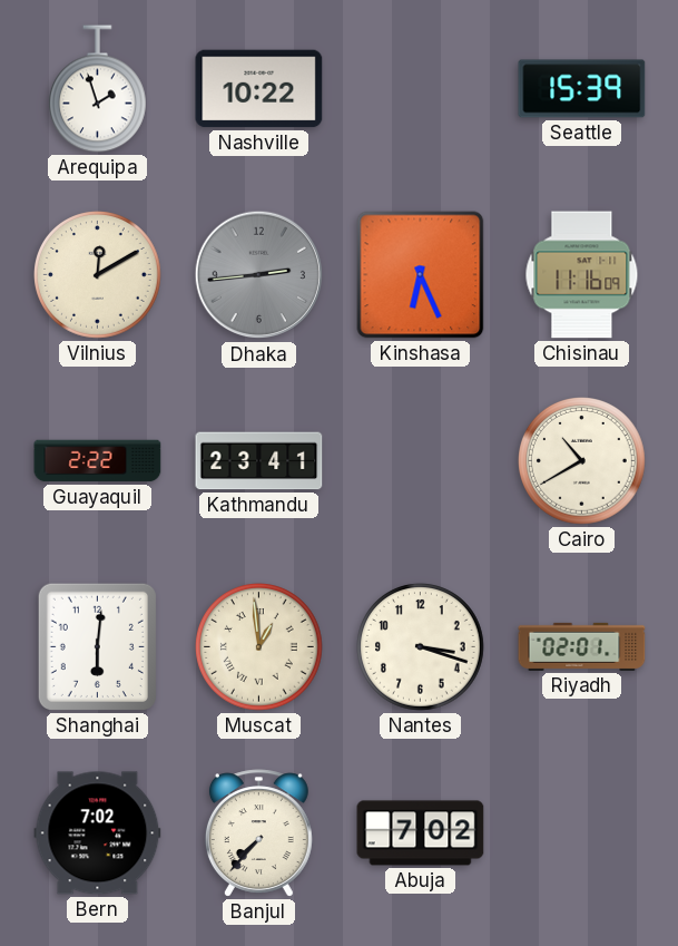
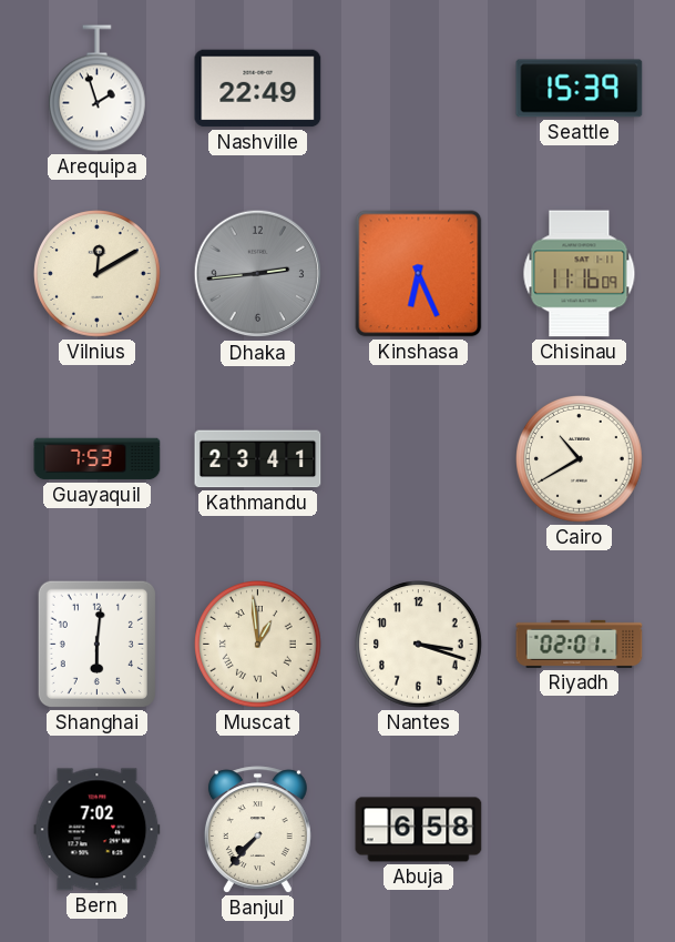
Nashville: 10:22 -> 22:49 (258, 89)
Guayaquil: 2:22 -> 7:53 (98, 459)
Abuja: 7:02 -> 6:58 (419, 830)
